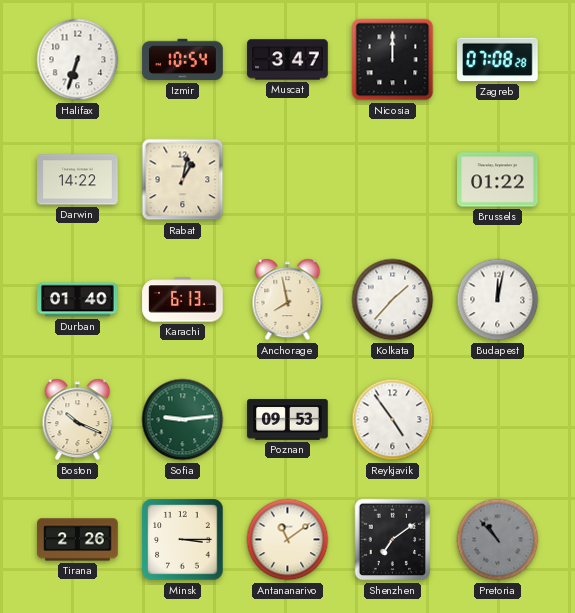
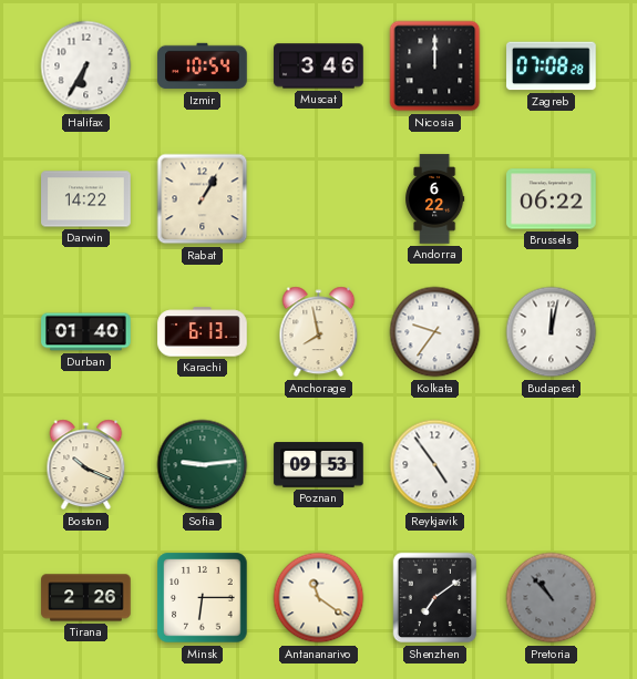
Halifax: 6:33 -> 6:35 (86, 66)
Muscat: 3:47 -> 3:46 (319, 66)
Rabat: 1:02 -> 1:05 (203, 199)
Andorra: none -> 6:22 (435, 199)
Brussels: 01:22 -> 06:22 (552, 199)
Kolkata: 1:37 -> 9:36 (435, 332)
Minsk: 3:15 -> 6:15 (203, 598)
Antananarivo: 11:09 -> 11:21 (319, 598)
